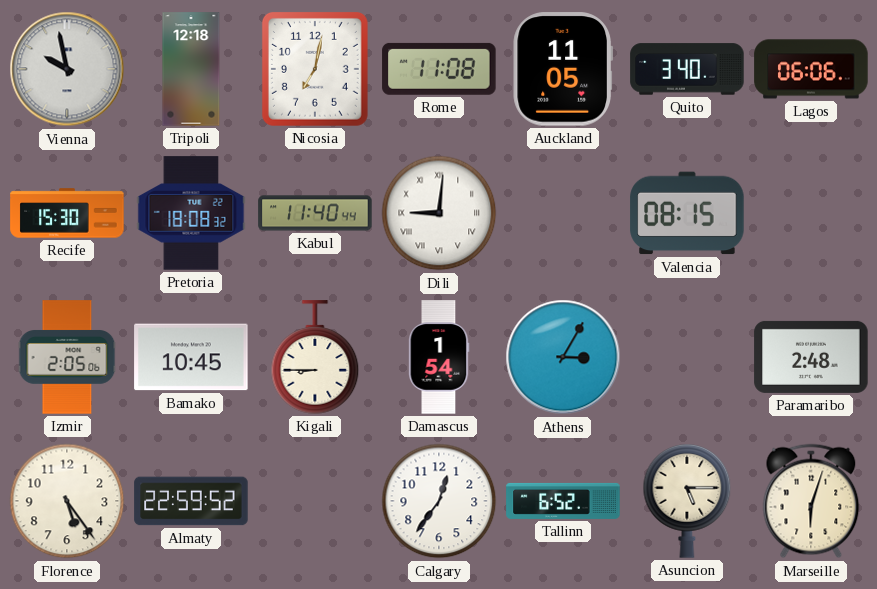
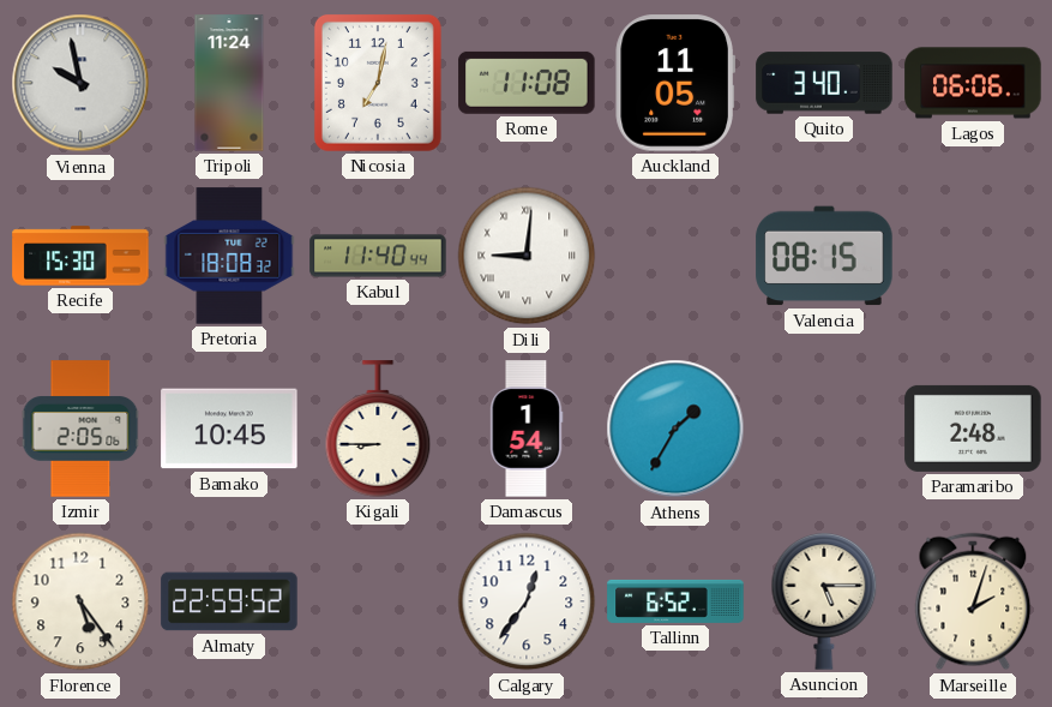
Tripoli: 12:18 -> 11:24 (229, 83)
Athens: 3:05 -> 1:35 (675, 429)
Marseille: 6:03 -> 2:03 (973, 601)
